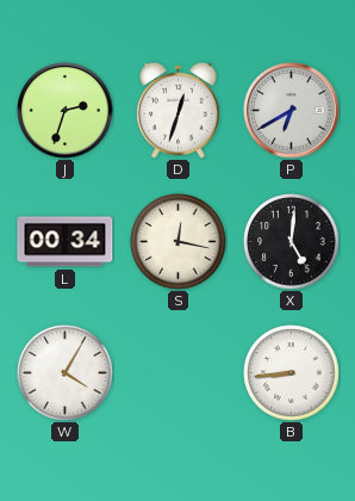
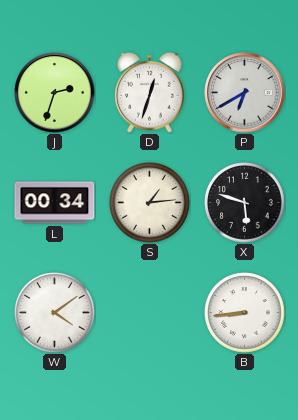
S: 12:17 -> 1:14 (150, 203)
X: 5:01 -> 5:48 (245, 203)
W: 4:05 -> 4:09 (55, 313)
